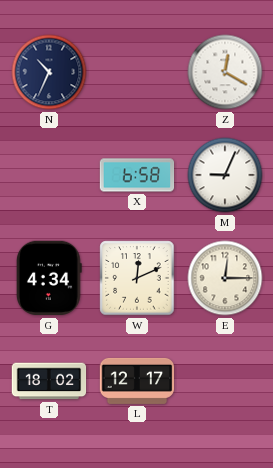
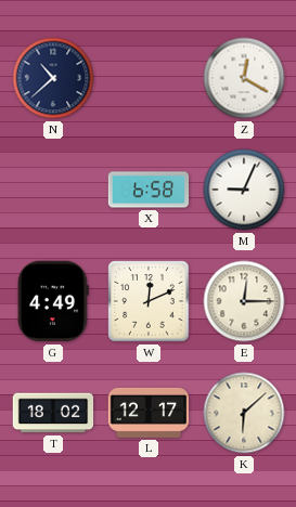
N: 10:34 -> 10:38 (53, 78)
G: 4:34 -> 4:49 (53, 301)
K: none -> 6:08 (244, 413)
